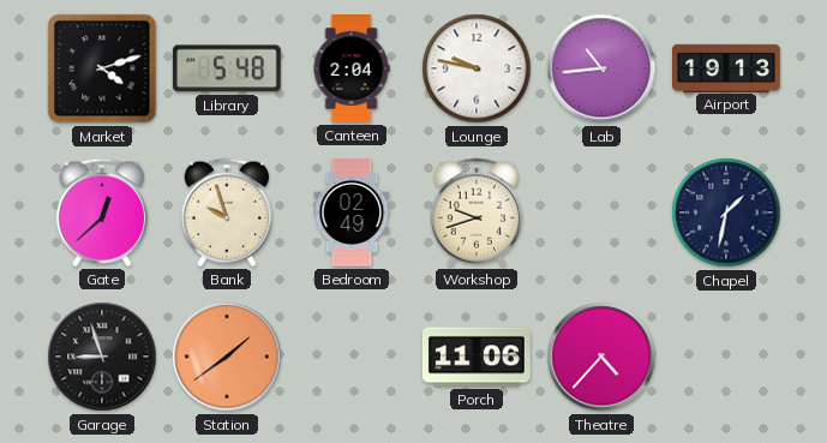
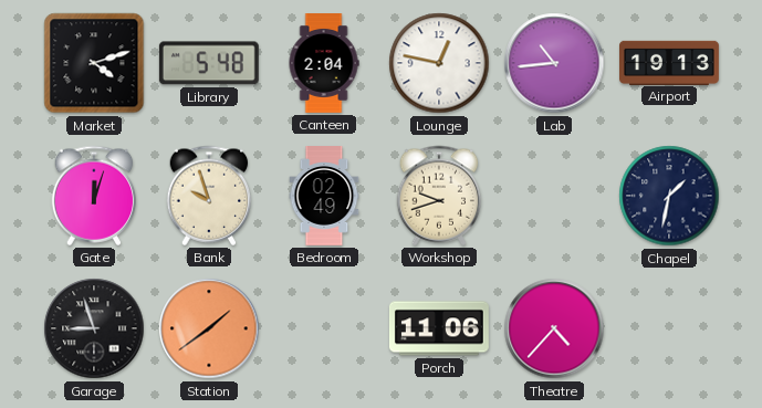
Lounge: 9:47 -> 12:47 (439, 63)
Gate: 12:38 -> 12:03 (94, 196)
